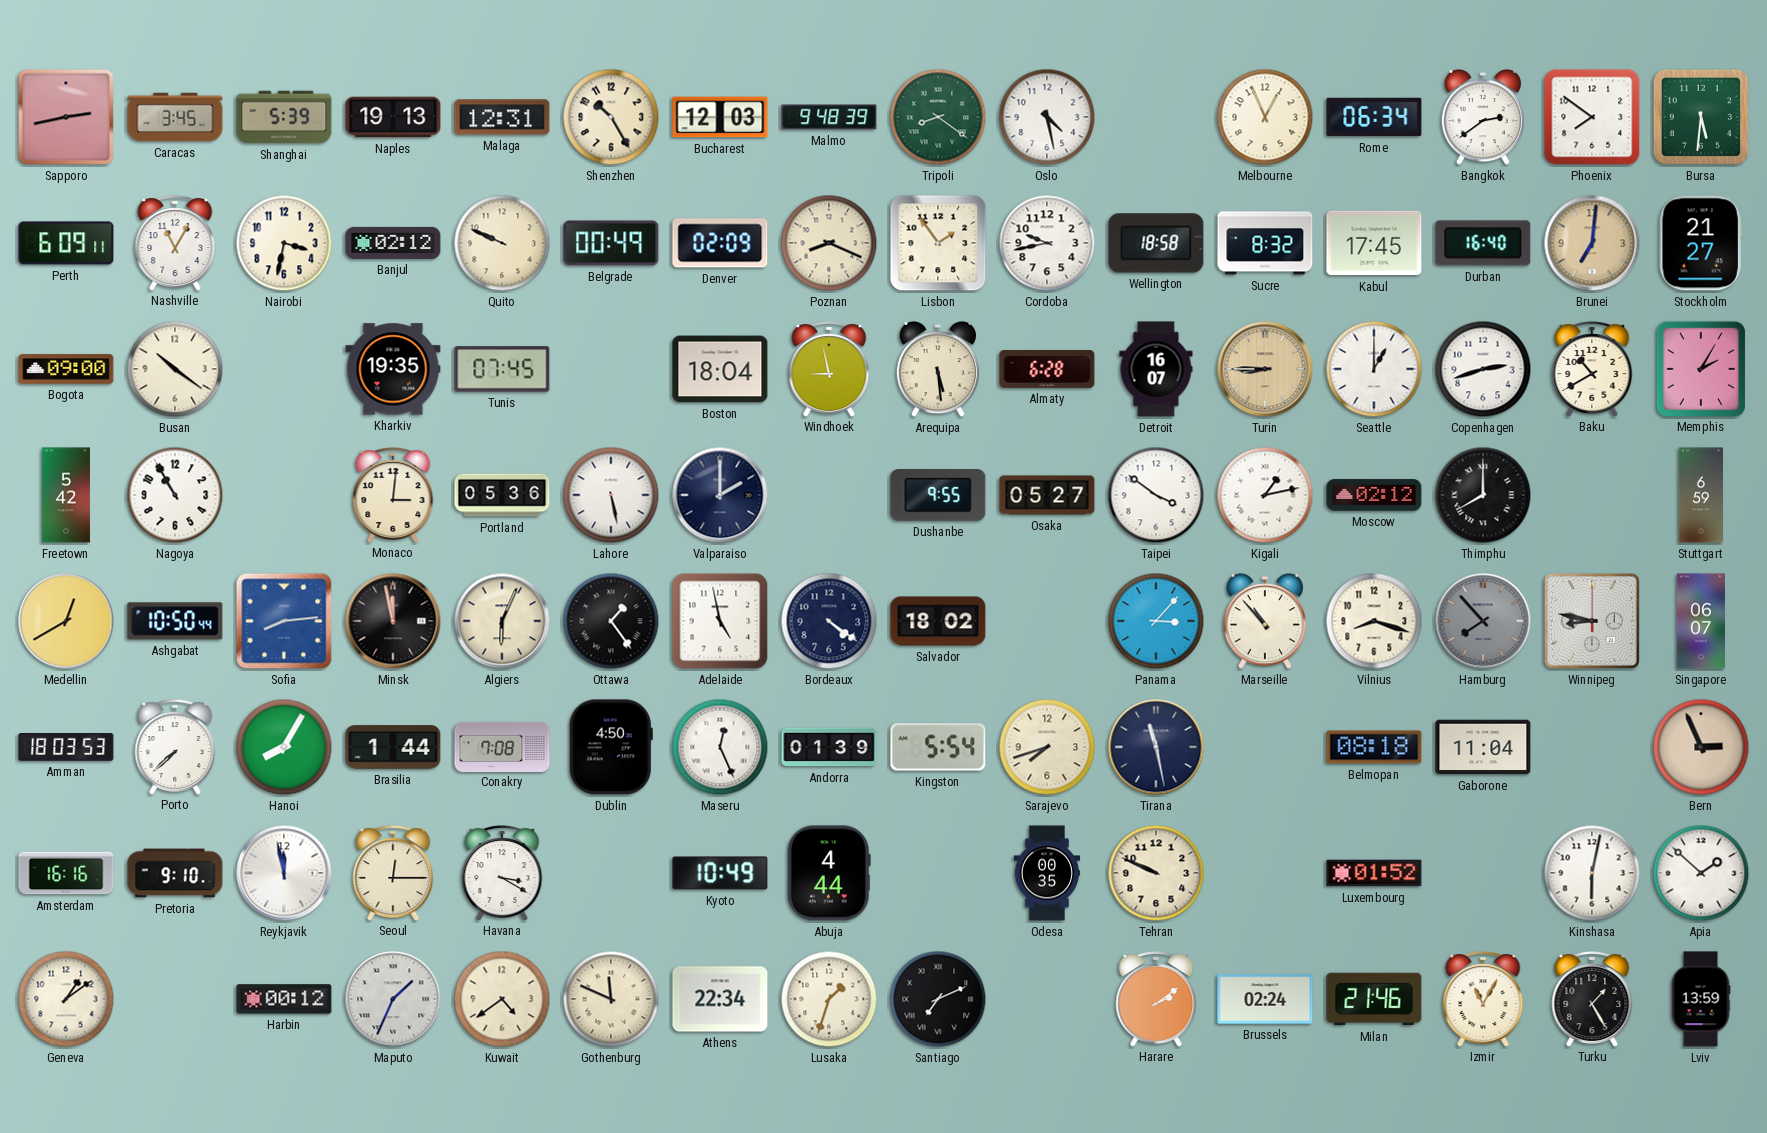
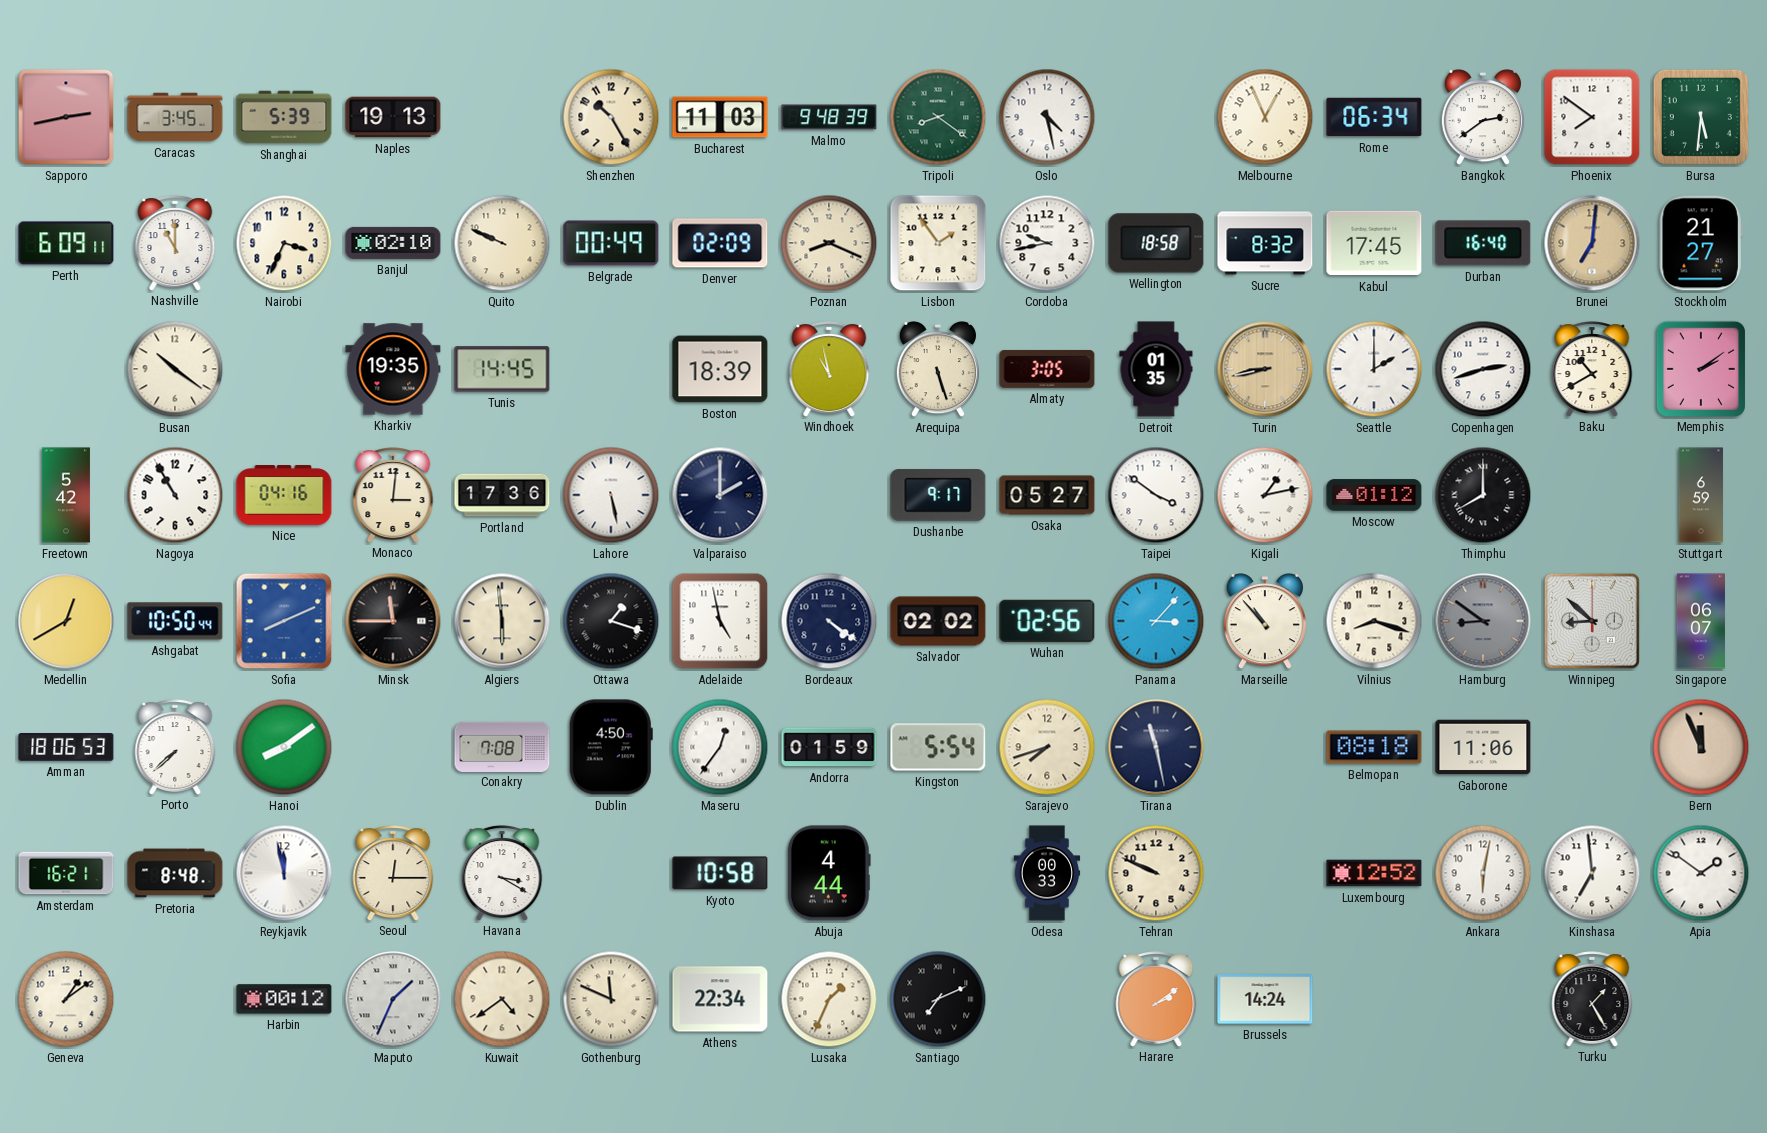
Malaga: 12:31 -> none (502, 117)
Bucharest: 12:03 -> 11:03 (720, 117)
Nashville: 11:05 -> 11:00 (175, 243)
Nairobi: 3:32 -> 3:34 (284, 243)
Banjul: 02:12 -> 02:10 (393, 243)
Bogota: 09:00 -> none (66, 369)
Tunis: 07:45 -> 14:45 (502, 369)
Boston: 18:04 -> 18:39 (720, 369)
Windhoek: 8:58 -> 10:58 (829, 369)
Arequipa: 5:29 -> 5:27 (937, 370)
Almaty: 6:28 -> 3:05 (1047, 369)
Detroit: 16:07 -> 01:35 (1156, 369)
Turin: 8:45 -> 8:43 (1265, 369)
Seattle: 1:00 -> 2:00 (1374, 369)
Memphis: 2:05 -> 2:09 (1700, 368)
Nice: none -> 04:16 (284, 495)
Portland: 05:36 -> 17:36 (502, 495)
Dushanbe: 9:55 -> 9:17 (938, 495)
Moscow: 02:12 -> 01:12 (1374, 495)
Sofia: 8:14 -> 8:11 (284, 621)
Minsk: 11:58 -> 11:45 (393, 621)
Algiers: 6:04 -> 5:59 (502, 621)
Ottawa: 1:24 -> 1:18 (611, 621)
Salvador: 18:02 -> 02:02 (938, 621)
Wuhan: none -> 02:56 (1047, 621)
Hamburg: 7:53 -> 8:51 (1483, 621)
Winnipeg: 8:47 -> 8:52 (1592, 621)
Amman: 18:03 -> 18:06 (66, 748)
Hanoi: 8:05 -> 8:09 (284, 747)
Brasilia: 1:44 -> none (393, 747)
Maseru: 12:26 -> 12:36 (720, 747)
Andorra: 01:39 -> 01:59 (829, 747)
Gaborone: 11:04 -> 11:06 (1483, 747)
Bern: 2:56 -> 11:56 (1701, 747)
Amsterdam: 16:16 -> 16:21 (66, 873)
Pretoria: 9:10 -> 8:48 (175, 873)
Kyoto: 10:49 -> 10:58 (720, 873)
Odesa: 00:35 -> 00:33 (1047, 873)
Luxembourg: 01:52 -> 12:52 (1374, 873)
Ankara: none -> 6:02 (1483, 873)
Kinshasa: 6:02 -> 6:59 (1592, 873)
Apia: 1:52 -> 1:51 (1701, 873)
Lusaka: 1:33 -> 1:34 (829, 999)
Brussels: 02:24 -> 14:24 (1265, 999)
Milan: 21:46 -> none (1374, 999)
Izmir: 11:05 -> none (1483, 999)
Lviv: 13:59 -> none (1701, 999)
